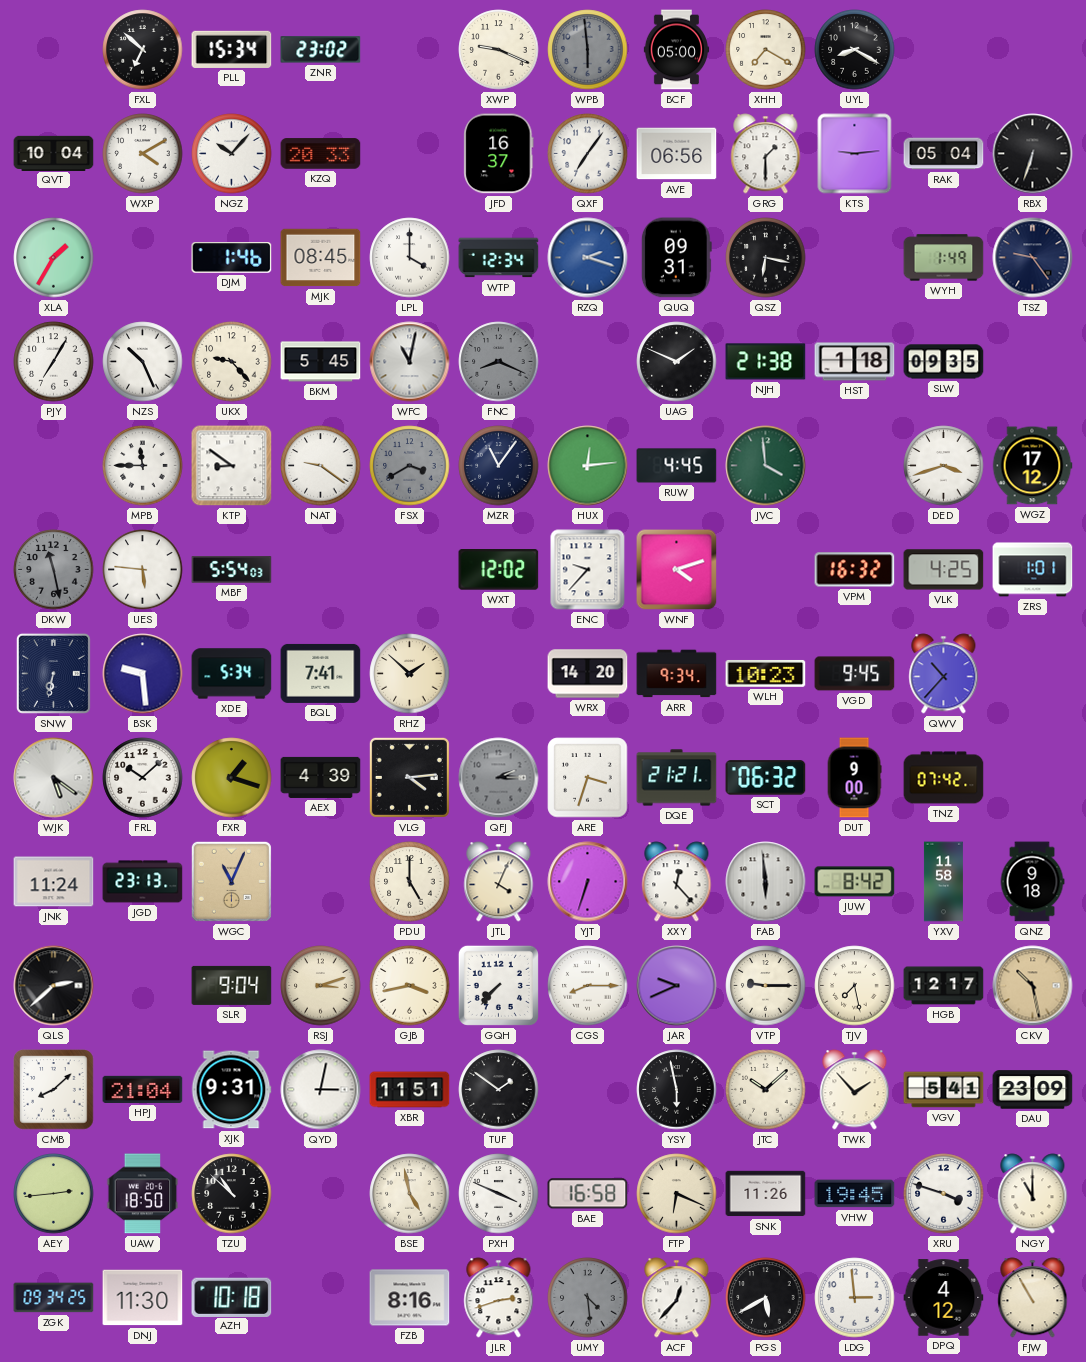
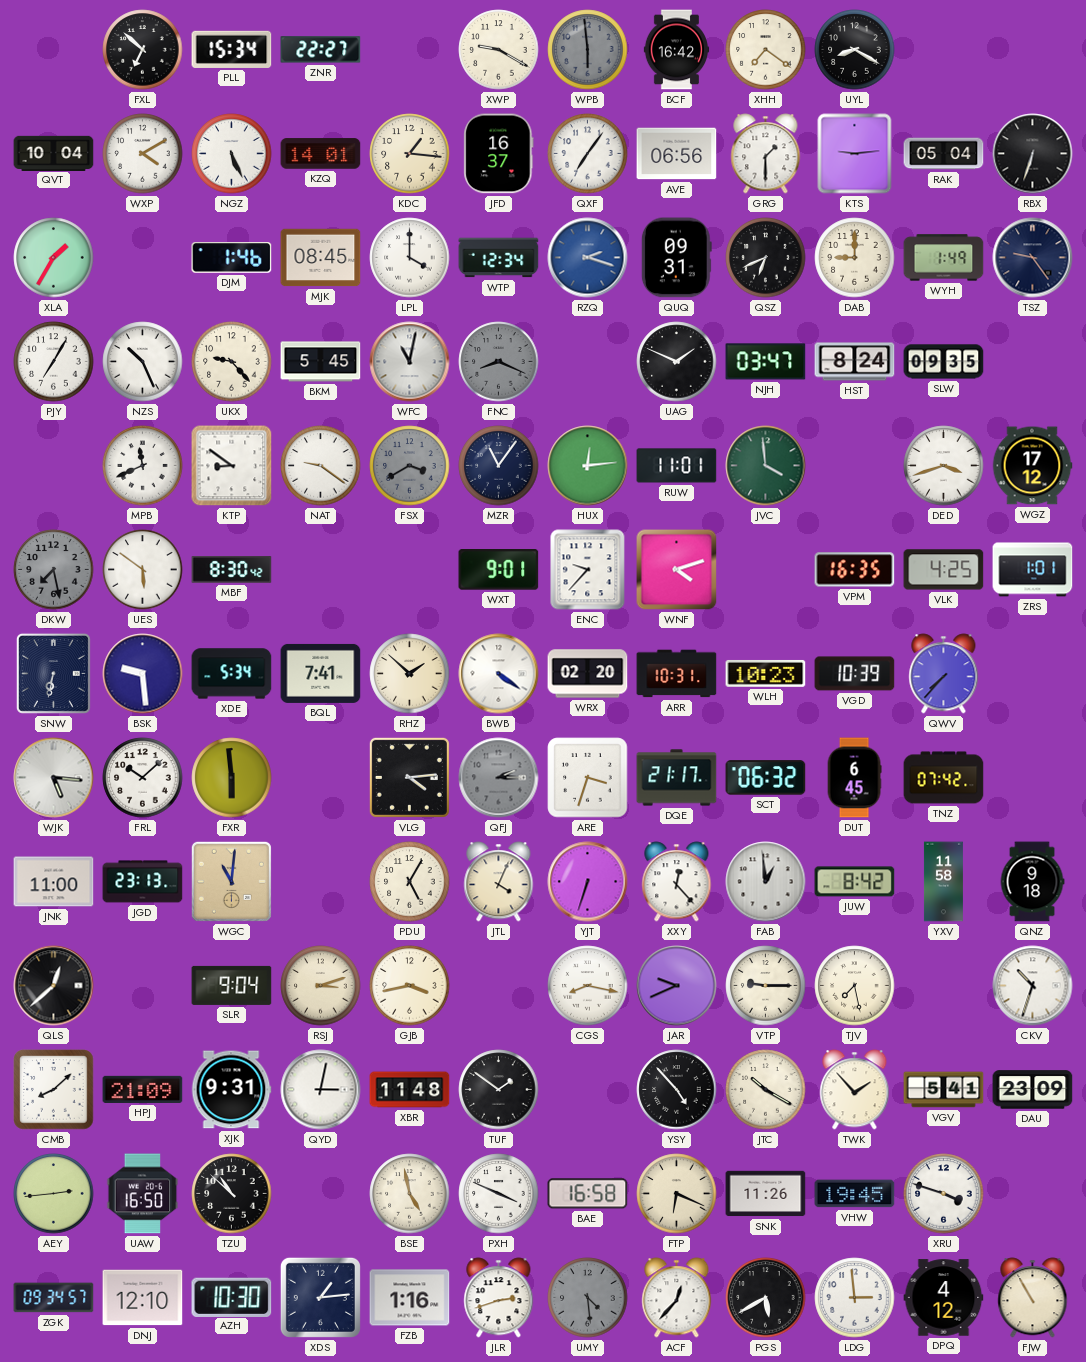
ZNR: 23:02 -> 22:27 (321, 50)
XWP: 9:19 -> 9:20 (499, 50)
BCF: 05:00 -> 16:42 (677, 50)
XHH: 7:20 -> 7:21 (766, 50)
NGZ: 10:07 -> 5:26 (232, 154)
KZQ: 20:33 -> 14:01 (321, 154)
KDC: none -> 1:16 (410, 154)
QSZ: 6:17 -> 6:41 (766, 258)
DAB: none -> 9:00 (855, 258)
NJH: 21:38 -> 03:47 (766, 362)
HST: 1:18 -> 8:24 (855, 362)
MPB: 11:45 -> 11:41 (143, 466)
RUW: 4:45 -> 11:01 (677, 466)
DKW: 11:28 -> 7:28 (54, 570)
UES: 5:46 -> 5:51 (143, 570)
MBF: 5:54 -> 8:30 (232, 570)
WXT: 12:02 -> 9:01 (499, 570)
VPM: 16:32 -> 16:35 (855, 570)
BWB: none -> 4:21 (499, 674)
WRX: 14:20 -> 02:20 (588, 674)
ARR: 9:34 -> 10:31 (677, 674)
VGD: 9:45 -> 10:39 (855, 674)
QWV: 10:37 -> 7:37 (944, 674)
WJK: 5:21 -> 5:16 (54, 778)
FXR: 1:18 -> 5:59 (232, 778)
AEX: 4:39 -> none (321, 777)
DQE: 21:21 -> 21:17 (677, 778)
DUT: 9:00 -> 6:45 (854, 778)
JNK: 11:24 -> 11:00 (54, 882)
WGC: 11:04 -> 11:01 (231, 881)
PDU: 5:00 -> 5:05 (410, 882)
FAB: 5:59 -> 12:59 (766, 882)
QLS: 2:38 -> 12:38 (54, 986)
GQH: 7:37 -> none (498, 985)
CGS: 8:15 -> 8:17 (588, 986)
HGB: 12:17 -> none (944, 986)
CKV: 10:28 -> 10:33 (1033, 986)
CKV dial: champagne -> white (1033, 986)
HPJ: 21:04 -> 21:09 (143, 1089)
XBR: 11:51 -> 11:48 (410, 1090)
YSY: 5:58 -> 4:53 (677, 1090)
JTC: 10:08 -> 10:20 (766, 1090)
UAW: 18:50 -> 16:50 (143, 1194)
NGY: 11:00 -> none (1033, 1194)
ZGK: 09:34:25 -> 09:34:57 (54, 1298)
DNJ: 11:30 -> 12:10 (143, 1298)
AZH: 10:18 -> 10:30 (232, 1297)
XDS: none -> 1:14 (320, 1297)
FZB: 8:16 -> 1:16 (410, 1298)
